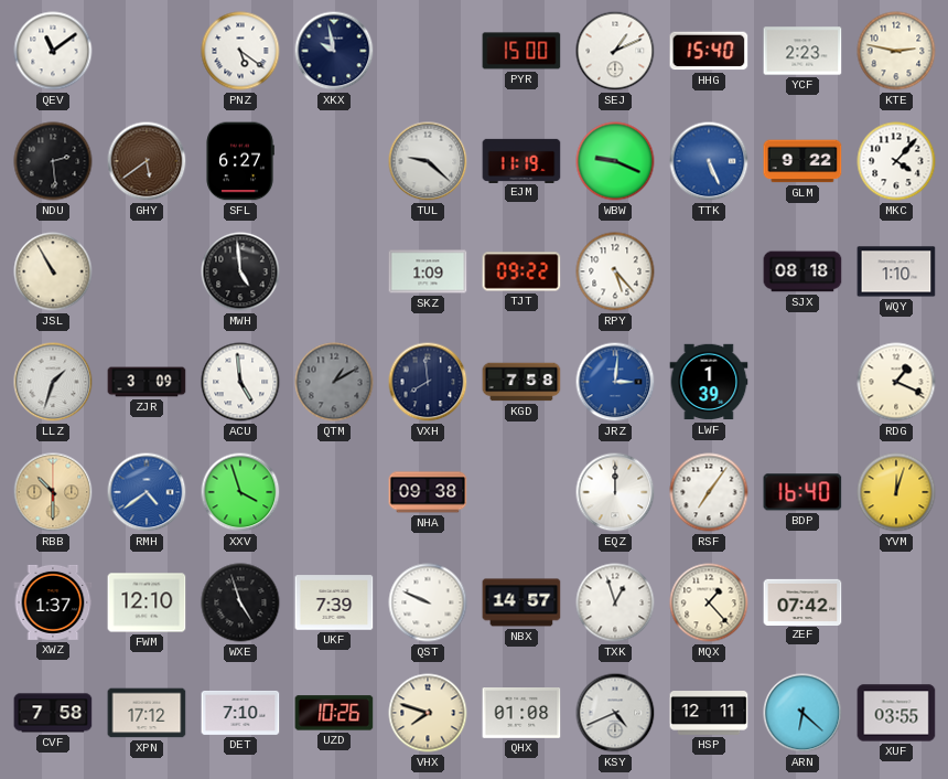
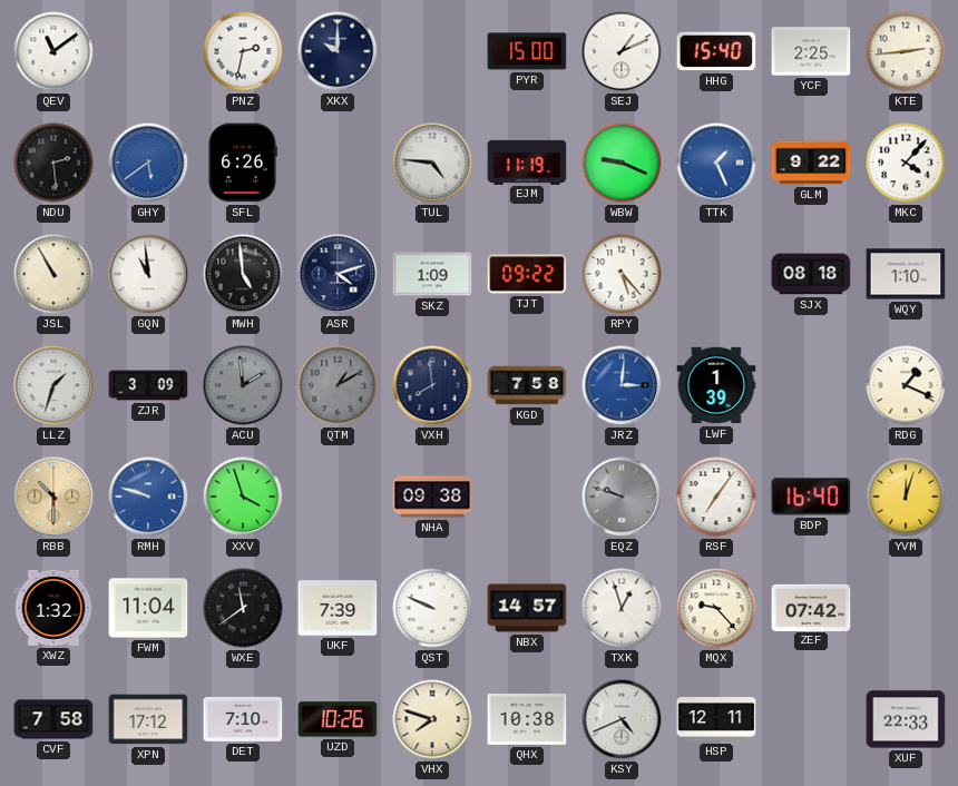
PNZ: 5:21 -> 2:32 (243, 51)
XKX: 9:58 -> 10:00 (338, 51)
YCF: 2:23 -> 2:25 (811, 51)
KTE: 2:47 -> 2:44 (906, 51)
GHY dial: brown -> blue (148, 163)
SFL: 6:27 -> 6:26 (243, 163)
TUL: 9:22 -> 4:46 (432, 163)
TTK: 5:26 -> 1:26 (716, 163)
GQN: none -> 10:59 (148, 274)
ASR: none -> 4:12 (338, 274)
ACU: 4:59 -> 1:59 (243, 385)
ACU dial: white -> grey (243, 385)
RMH: 4:39 -> 9:48 (148, 497)
EQZ: 12:00 -> 9:48 (622, 497)
EQZ dial: white -> grey (622, 497)
XWZ: 1:37 -> 1:32 (53, 608)
FWM: 12:10 -> 11:04 (148, 608)
WXE: 4:57 -> 11:39 (243, 608)
MQX: 1:23 -> 9:23 (716, 608)
QHX: 01:08 -> 10:38 (527, 720)
ARN: 6:22 -> none (802, 713)
XUF: 03:55 -> 22:33 (906, 719)
